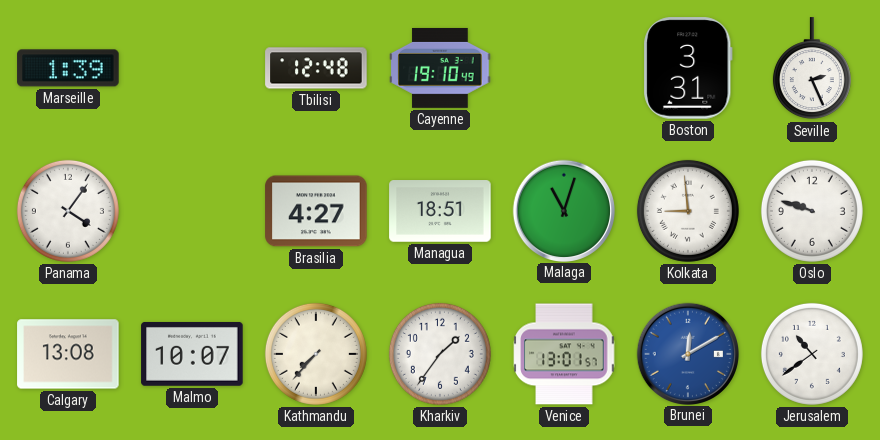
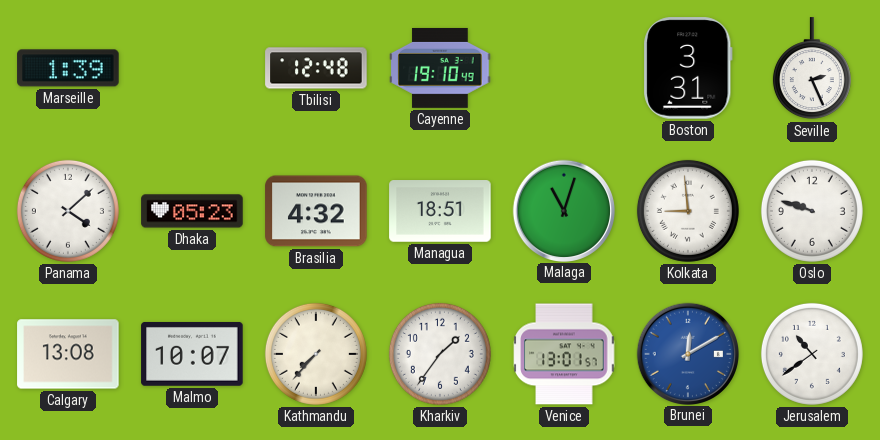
Panama: 4:06 -> 4:08 (68, 211)
Dhaka: none -> 05:23 (192, 211)
Brasilia: 4:27 -> 4:32 (316, 211)
